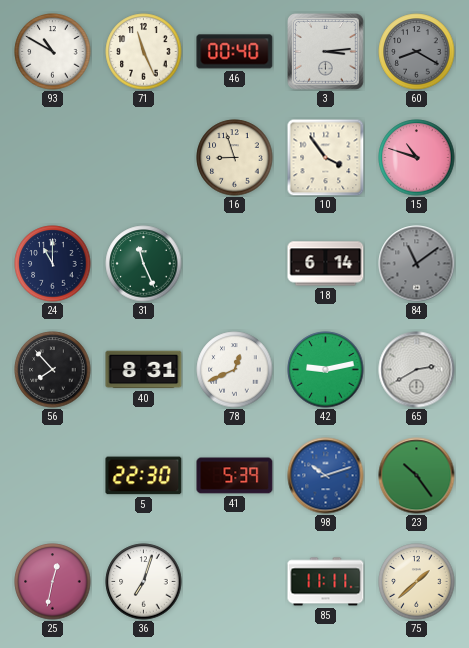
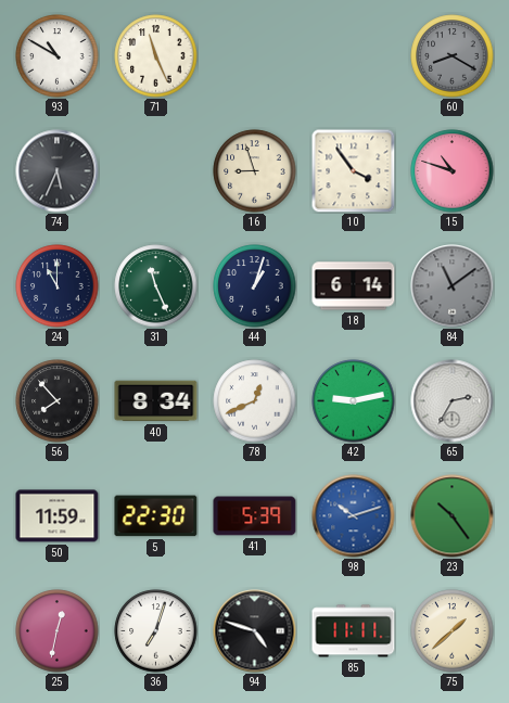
46: 00:40 -> none (235, 52)
3: 3:14 -> none (326, 52)
74: none -> 5:34 (58, 171)
44: none -> 1:03 (255, 286)
40: 8:31 -> 8:34 (156, 401)
65: 2:40 -> 2:35 (453, 401)
50: none -> 11:59 (58, 516)
94: none -> 4:48 (255, 631)
